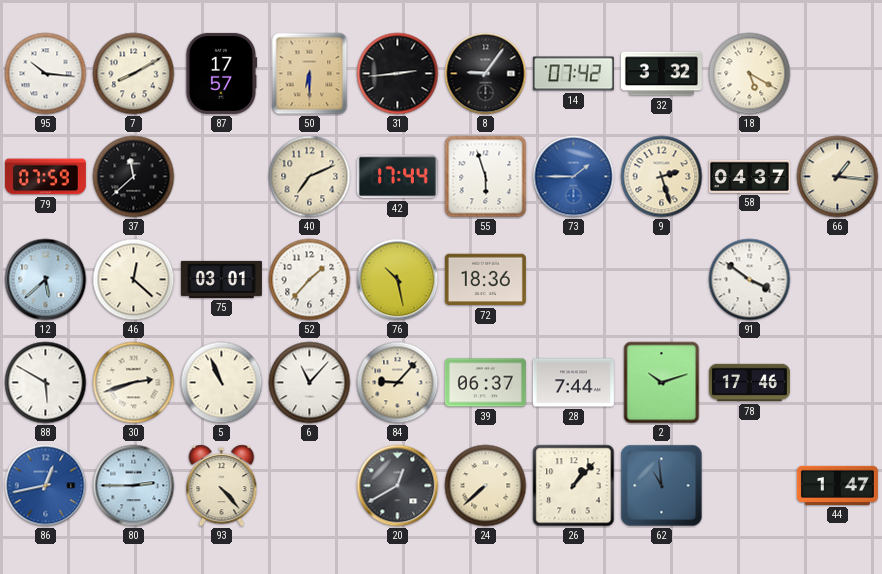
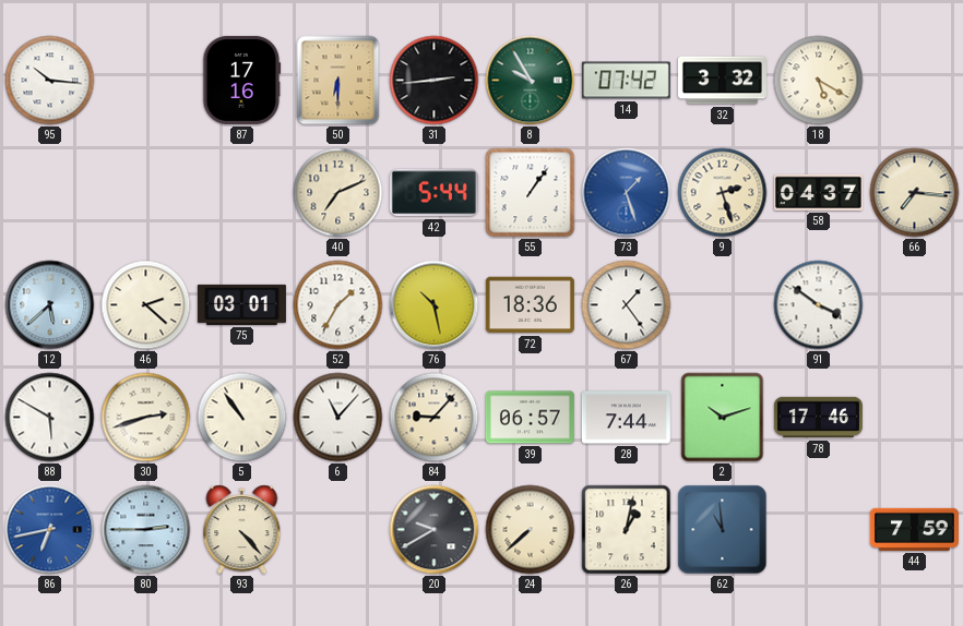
7: 8:10 -> none (134, 74)
87: 17:57 -> 17:16 (241, 80)
8: 9:06 -> 9:55 (531, 81)
8 dial: black -> green (531, 81)
79: 07:59 -> none (45, 177)
37: 11:38 -> none (134, 177)
42: 17:44 -> 5:44 (433, 193)
55: 5:57 -> 1:06 (531, 193)
73: 1:45 -> 1:27 (627, 193)
66: 1:16 -> 7:16 (915, 193)
46: 12:22 -> 2:22 (146, 305)
52: 1:37 -> 1:35 (338, 305)
67: none -> 1:24 (627, 305)
5: 10:56 -> 10:54 (242, 418)
39: 06:37 -> 06:57 (530, 418)
86: 12:43 -> 6:43 (50, 530)
20: 12:40 -> 9:40 (435, 530)
26: 1:07 -> 1:02 (627, 530)
44: 1:47 -> 7:59 (914, 529)
